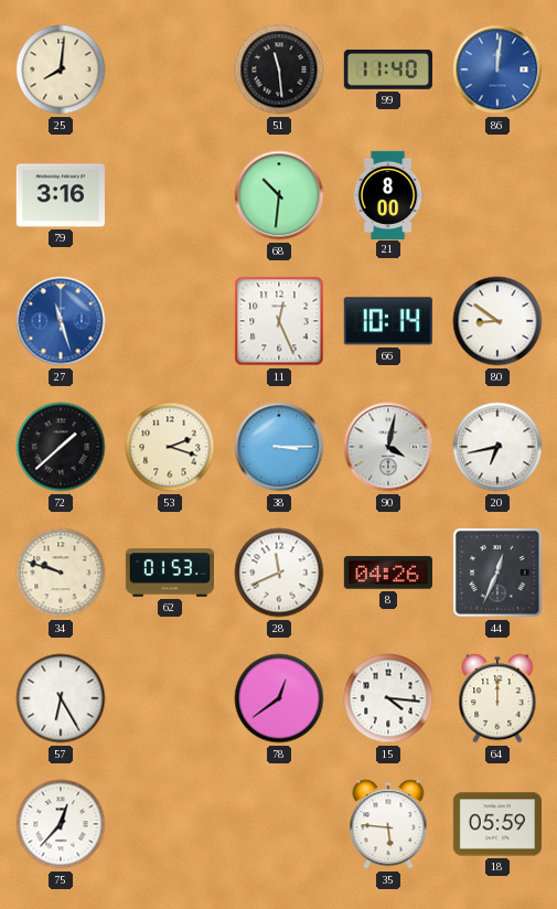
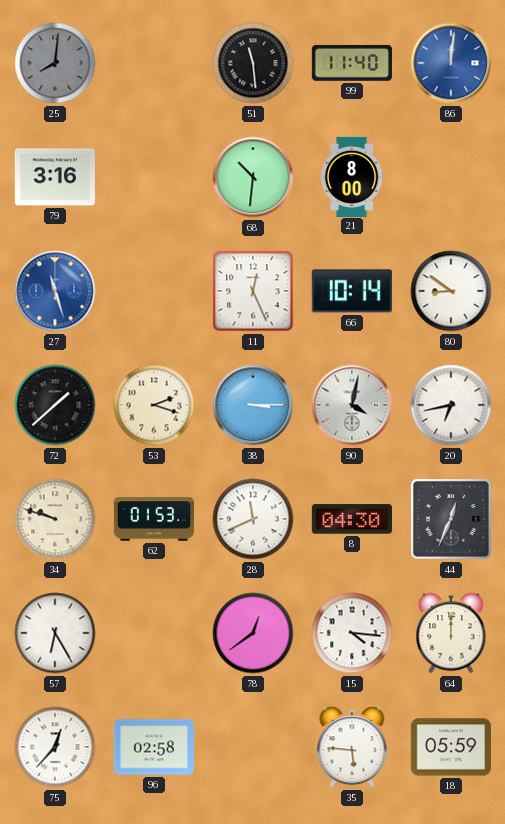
25 dial: cream -> grey (55, 63)
8: 04:26 -> 04:30 (352, 519)
96: none -> 02:58 (154, 747)
